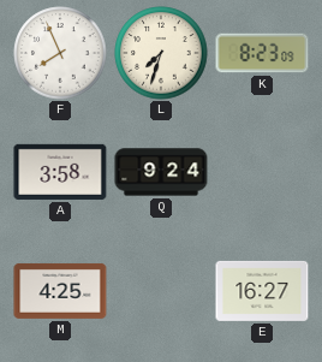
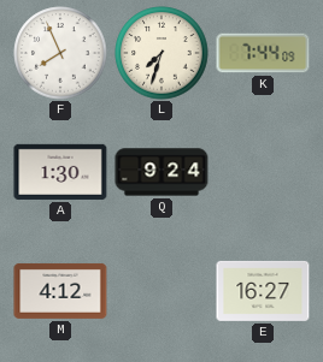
K: 8:23 -> 7:44 (263, 53)
A: 3:58 -> 1:30 (60, 172)
M: 4:25 -> 4:12 (60, 291)
